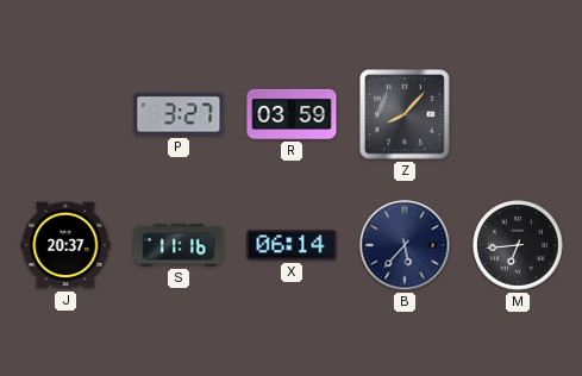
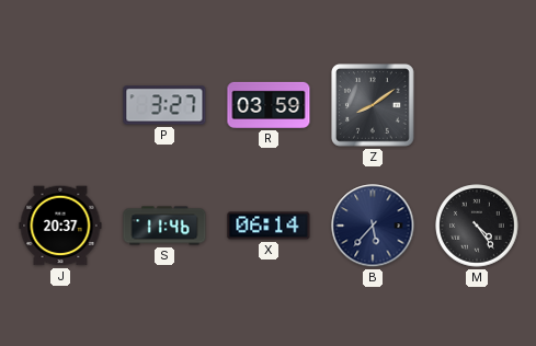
Z: 8:07 -> 8:09 (374, 106)
S: 11:16 -> 11:46 (164, 226)
M: 6:44 -> 4:24 (477, 226)
